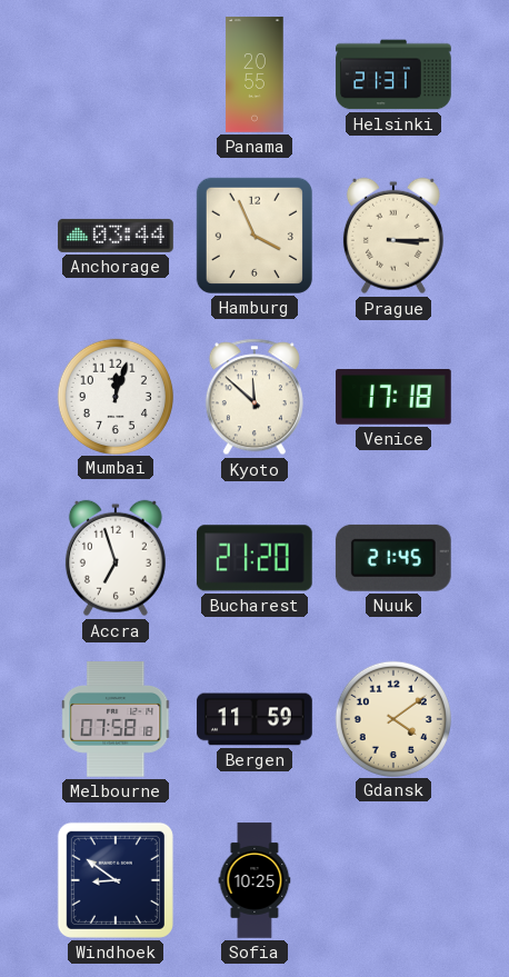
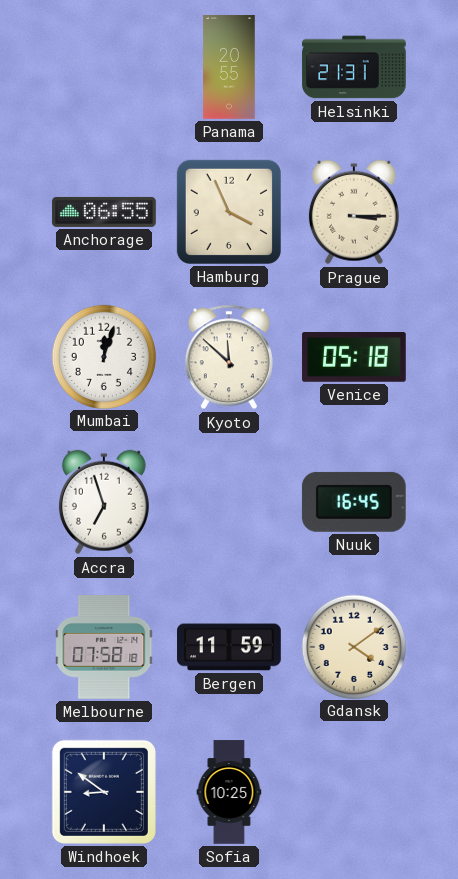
Anchorage: 03:44 -> 06:55 (104, 212)
Venice: 17:18 -> 05:18 (354, 357)
Bucharest: 21:20 -> none (255, 558)
Nuuk: 21:45 -> 16:45 (354, 502)
